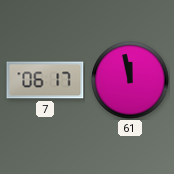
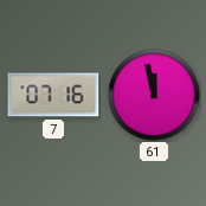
7: 06:17 -> 07:16 (53, 95)
